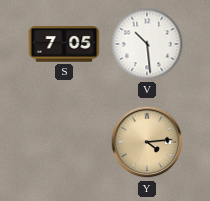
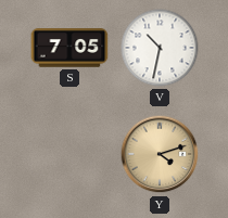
V: 10:29 -> 10:32 (160, 48)
Y: 4:14 -> 4:12 (160, 154)
